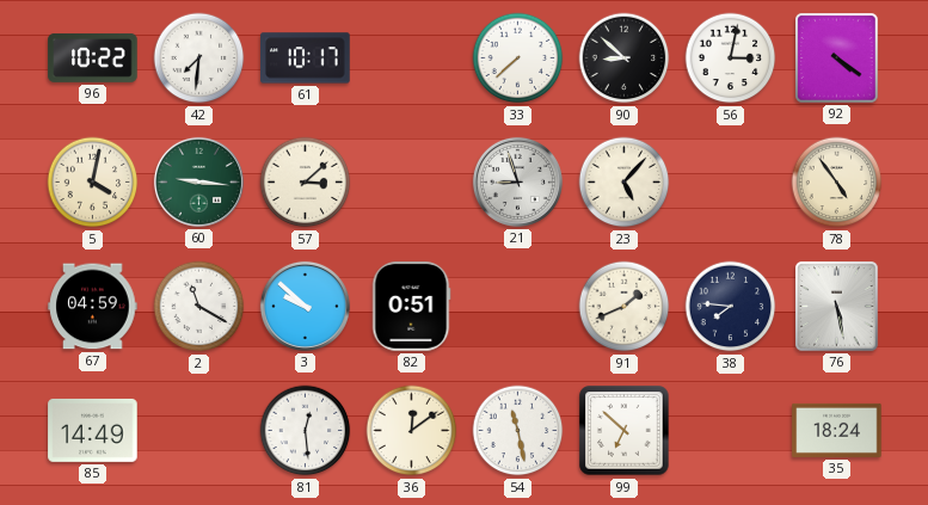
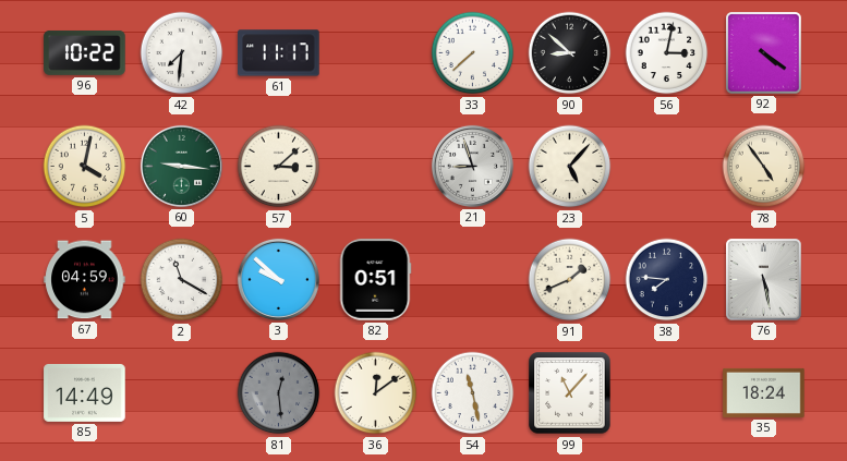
61: 10:17 -> 11:17 (279, 53)
81 dial: white -> grey (279, 393)
99: 6:52 -> 11:07 (570, 393)
